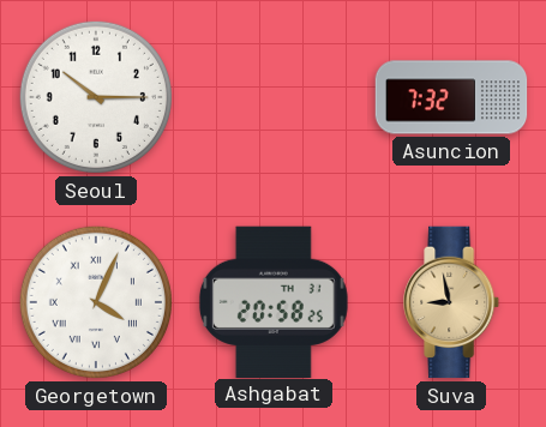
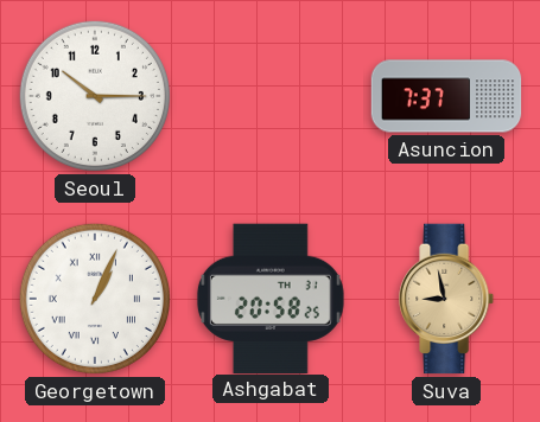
Asuncion: 7:32 -> 7:37 (446, 96)
Georgetown: 4:04 -> 1:04 (95, 299)
